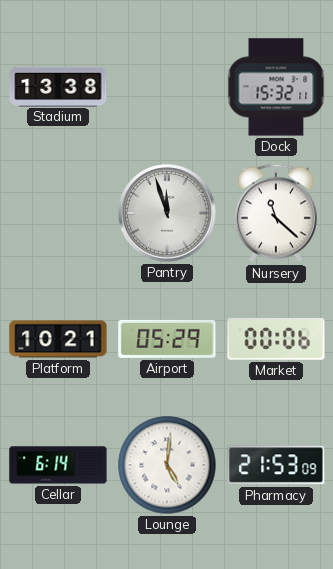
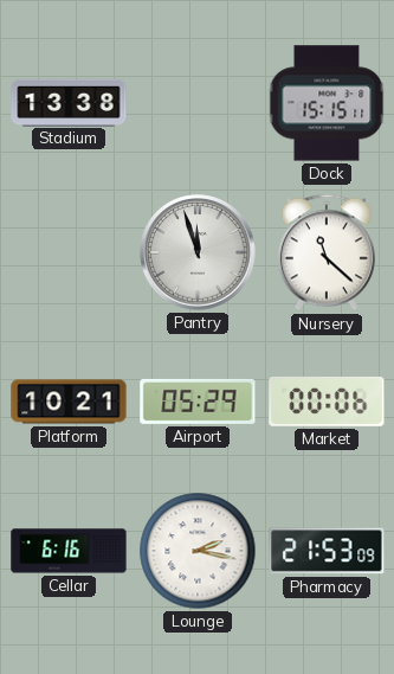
Dock: 15:32 -> 15:15 (327, 103)
Cellar: 6:14 -> 6:16 (69, 551)
Lounge: 5:01 -> 2:17 (198, 551)
